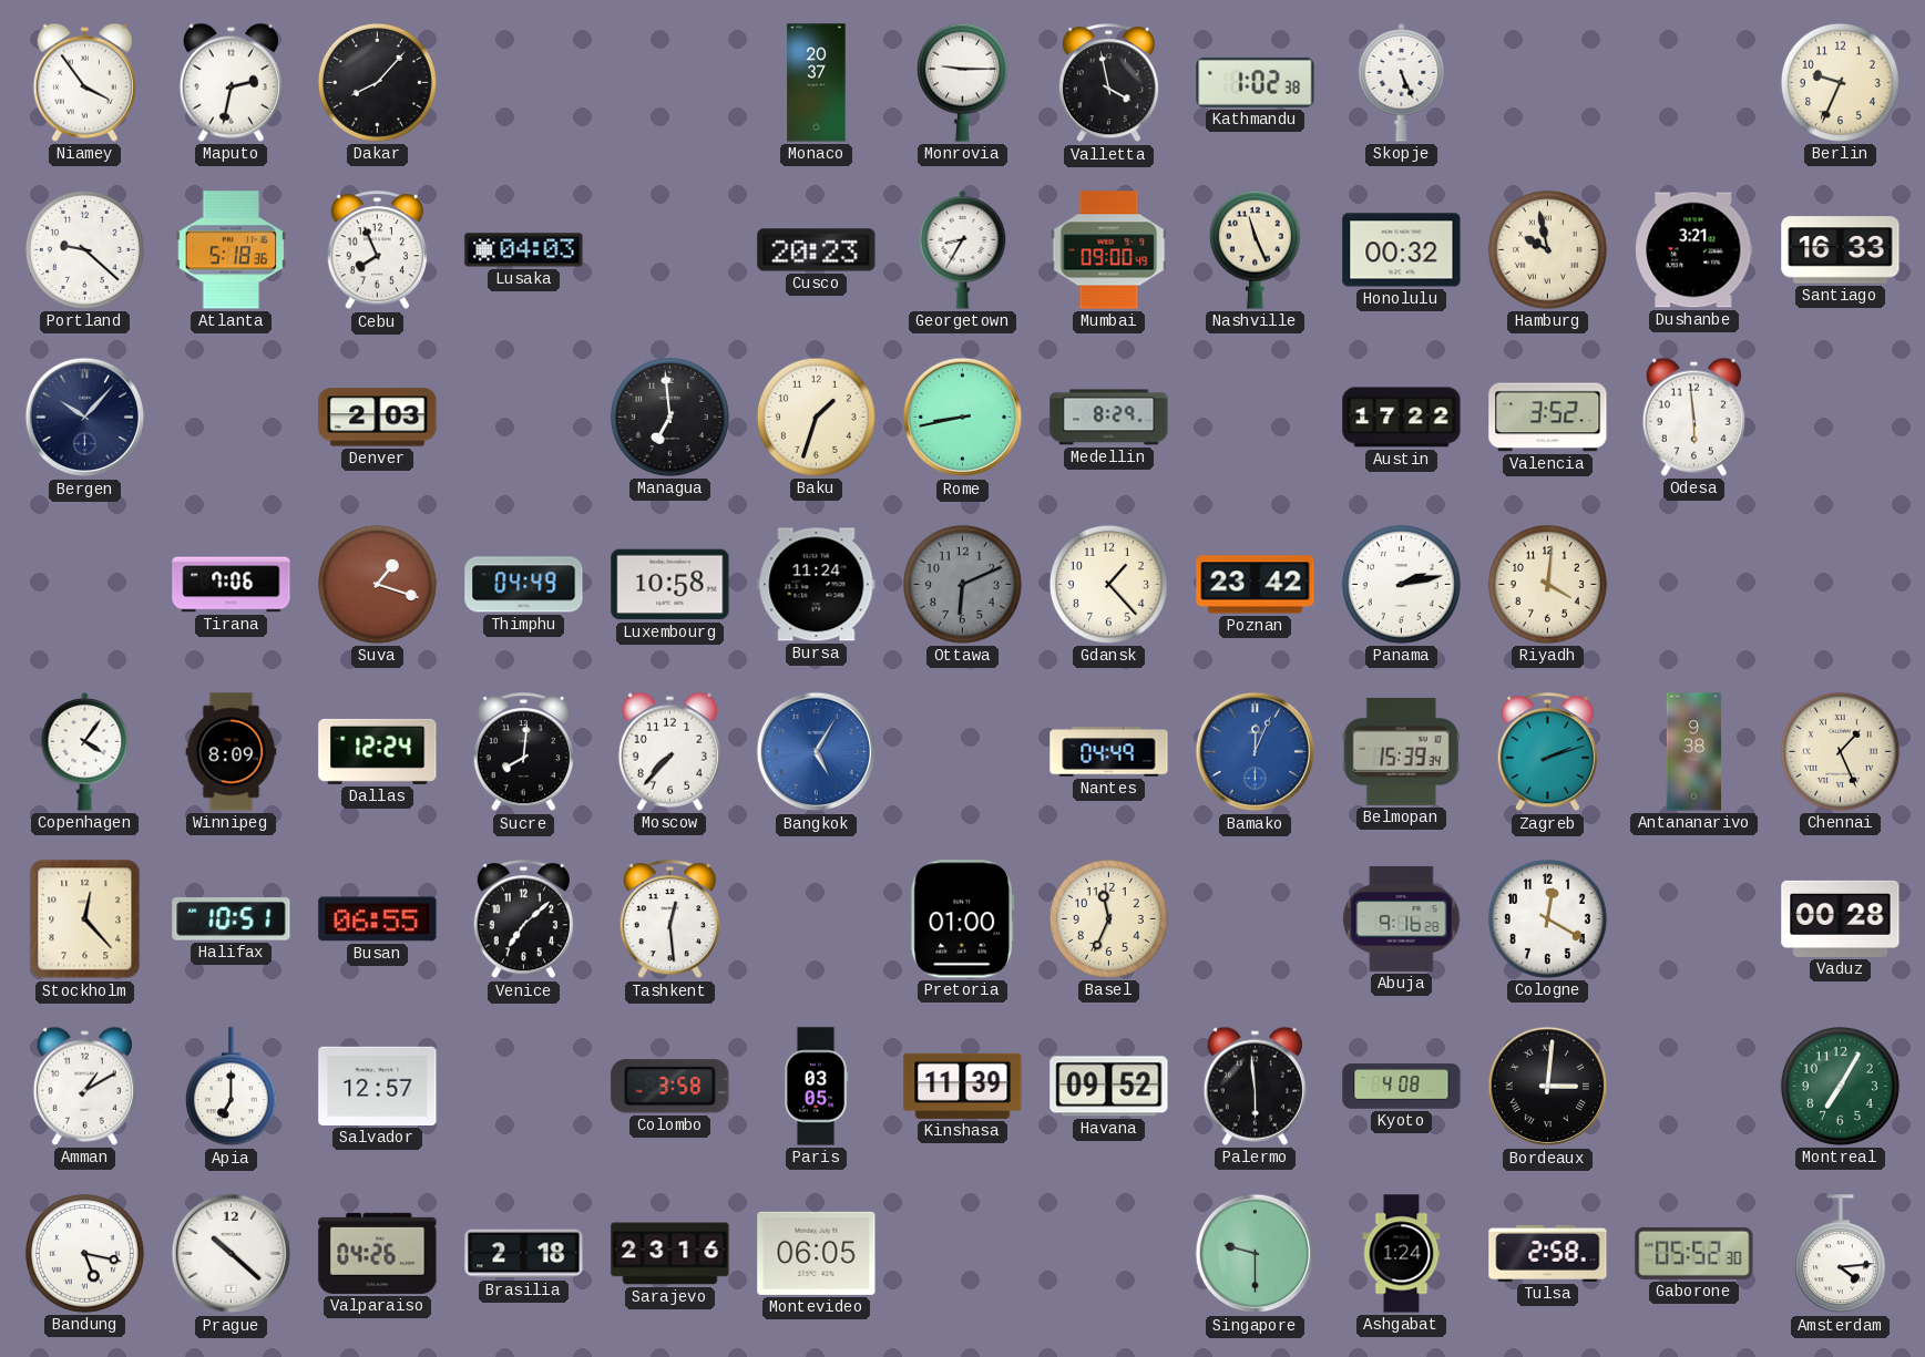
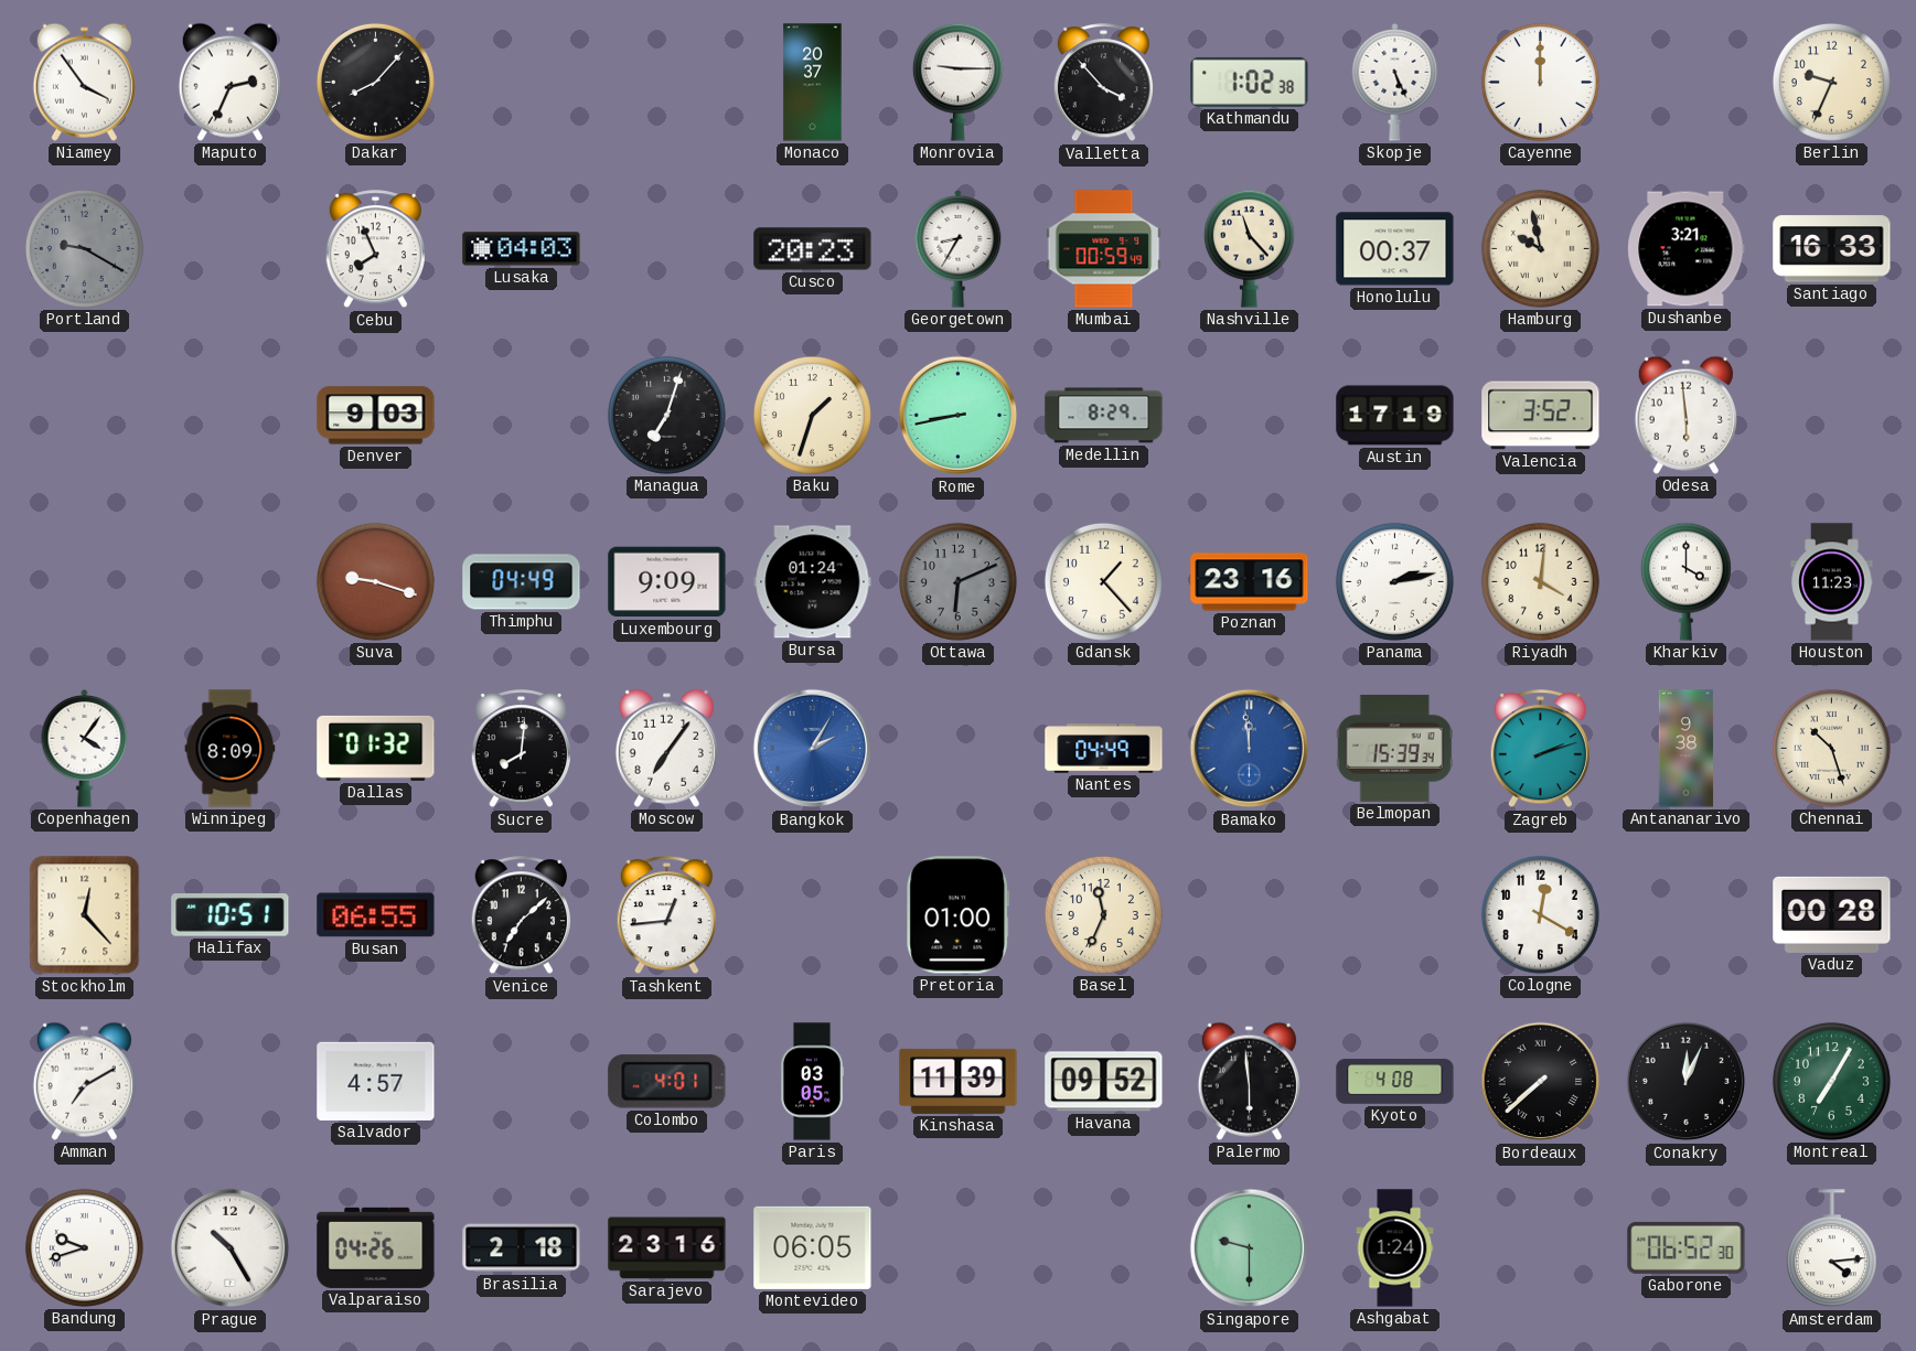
Maputo: 2:32 -> 2:34 (229, 82)
Valletta: 3:58 -> 3:53 (1103, 83)
Cayenne: none -> 12:00 (1540, 82)
Portland: 9:22 -> 9:20 (84, 248)
Portland dial: white -> grey (84, 248)
Atlanta: 5:18 -> none (232, 250)
Mumbai: 09:00 -> 00:59 (1104, 249)
Nashville: 11:26 -> 11:23 (1249, 248)
Honolulu: 00:32 -> 00:37 (1395, 249)
Bergen: 10:07 -> none (85, 418)
Denver: 2:03 -> 9:03 (376, 416)
Managua: 6:59 -> 7:03 (666, 415)
Austin: 17:22 -> 17:19 (1395, 416)
Tirana: 7:06 -> none (232, 585)
Suva: 1:18 -> 9:18 (375, 581)
Luxembourg: 10:58 -> 9:09 (667, 582)
Bursa: 11:24 -> 01:24 (813, 582)
Poznan: 23:42 -> 23:16 (1250, 582)
Kharkiv: none -> 4:00 (1685, 581)
Houston: none -> 11:23 (1832, 582)
Dallas: 12:24 -> 01:32 (376, 748)
Moscow: 7:37 -> 7:06 (666, 748)
Bangkok: 5:05 -> 2:05 (813, 749)
Bamako: 12:04 -> 11:59 (1250, 749)
Chennai: 1:26 -> 10:27 (1831, 748)
Tashkent: 12:29 -> 12:44 (666, 915)
Abuja: 9:16 -> none (1402, 918)
Amman: 1:10 -> 7:10 (84, 1081)
Apia: 7:00 -> none (231, 1087)
Salvador: 12:57 -> 4:57 (376, 1081)
Colombo: 3:58 -> 4:01 (667, 1082)
Bordeaux: 3:01 -> 7:38 (1541, 1082)
Conakry: none -> 12:04 (1687, 1082)
Bandung: 5:17 -> 9:42 (84, 1247)
Prague: 10:22 -> 10:25 (231, 1248)
Tulsa: 2:58 -> none (1548, 1253)
Gaborone: 05:52 -> 06:52 (1687, 1247)
